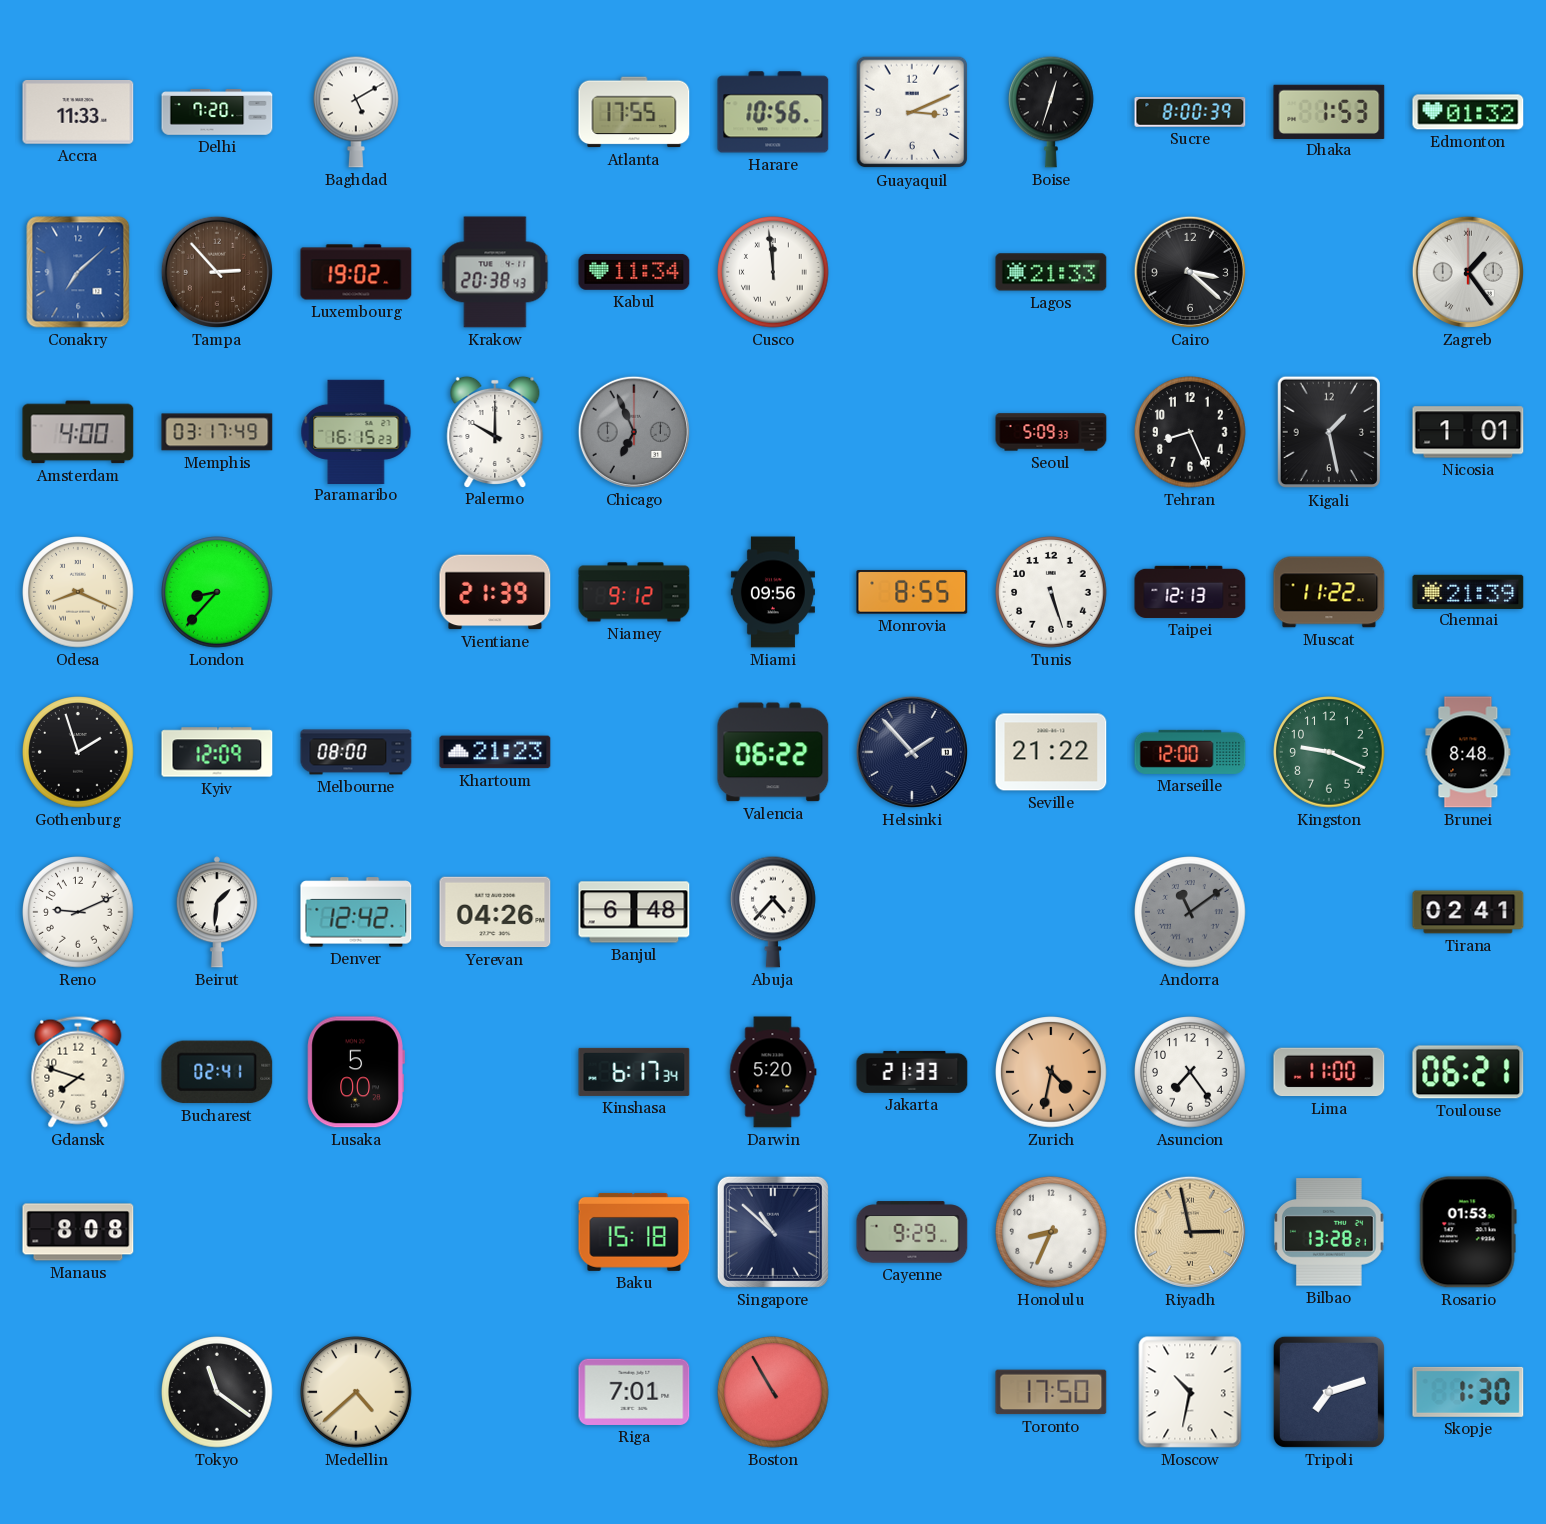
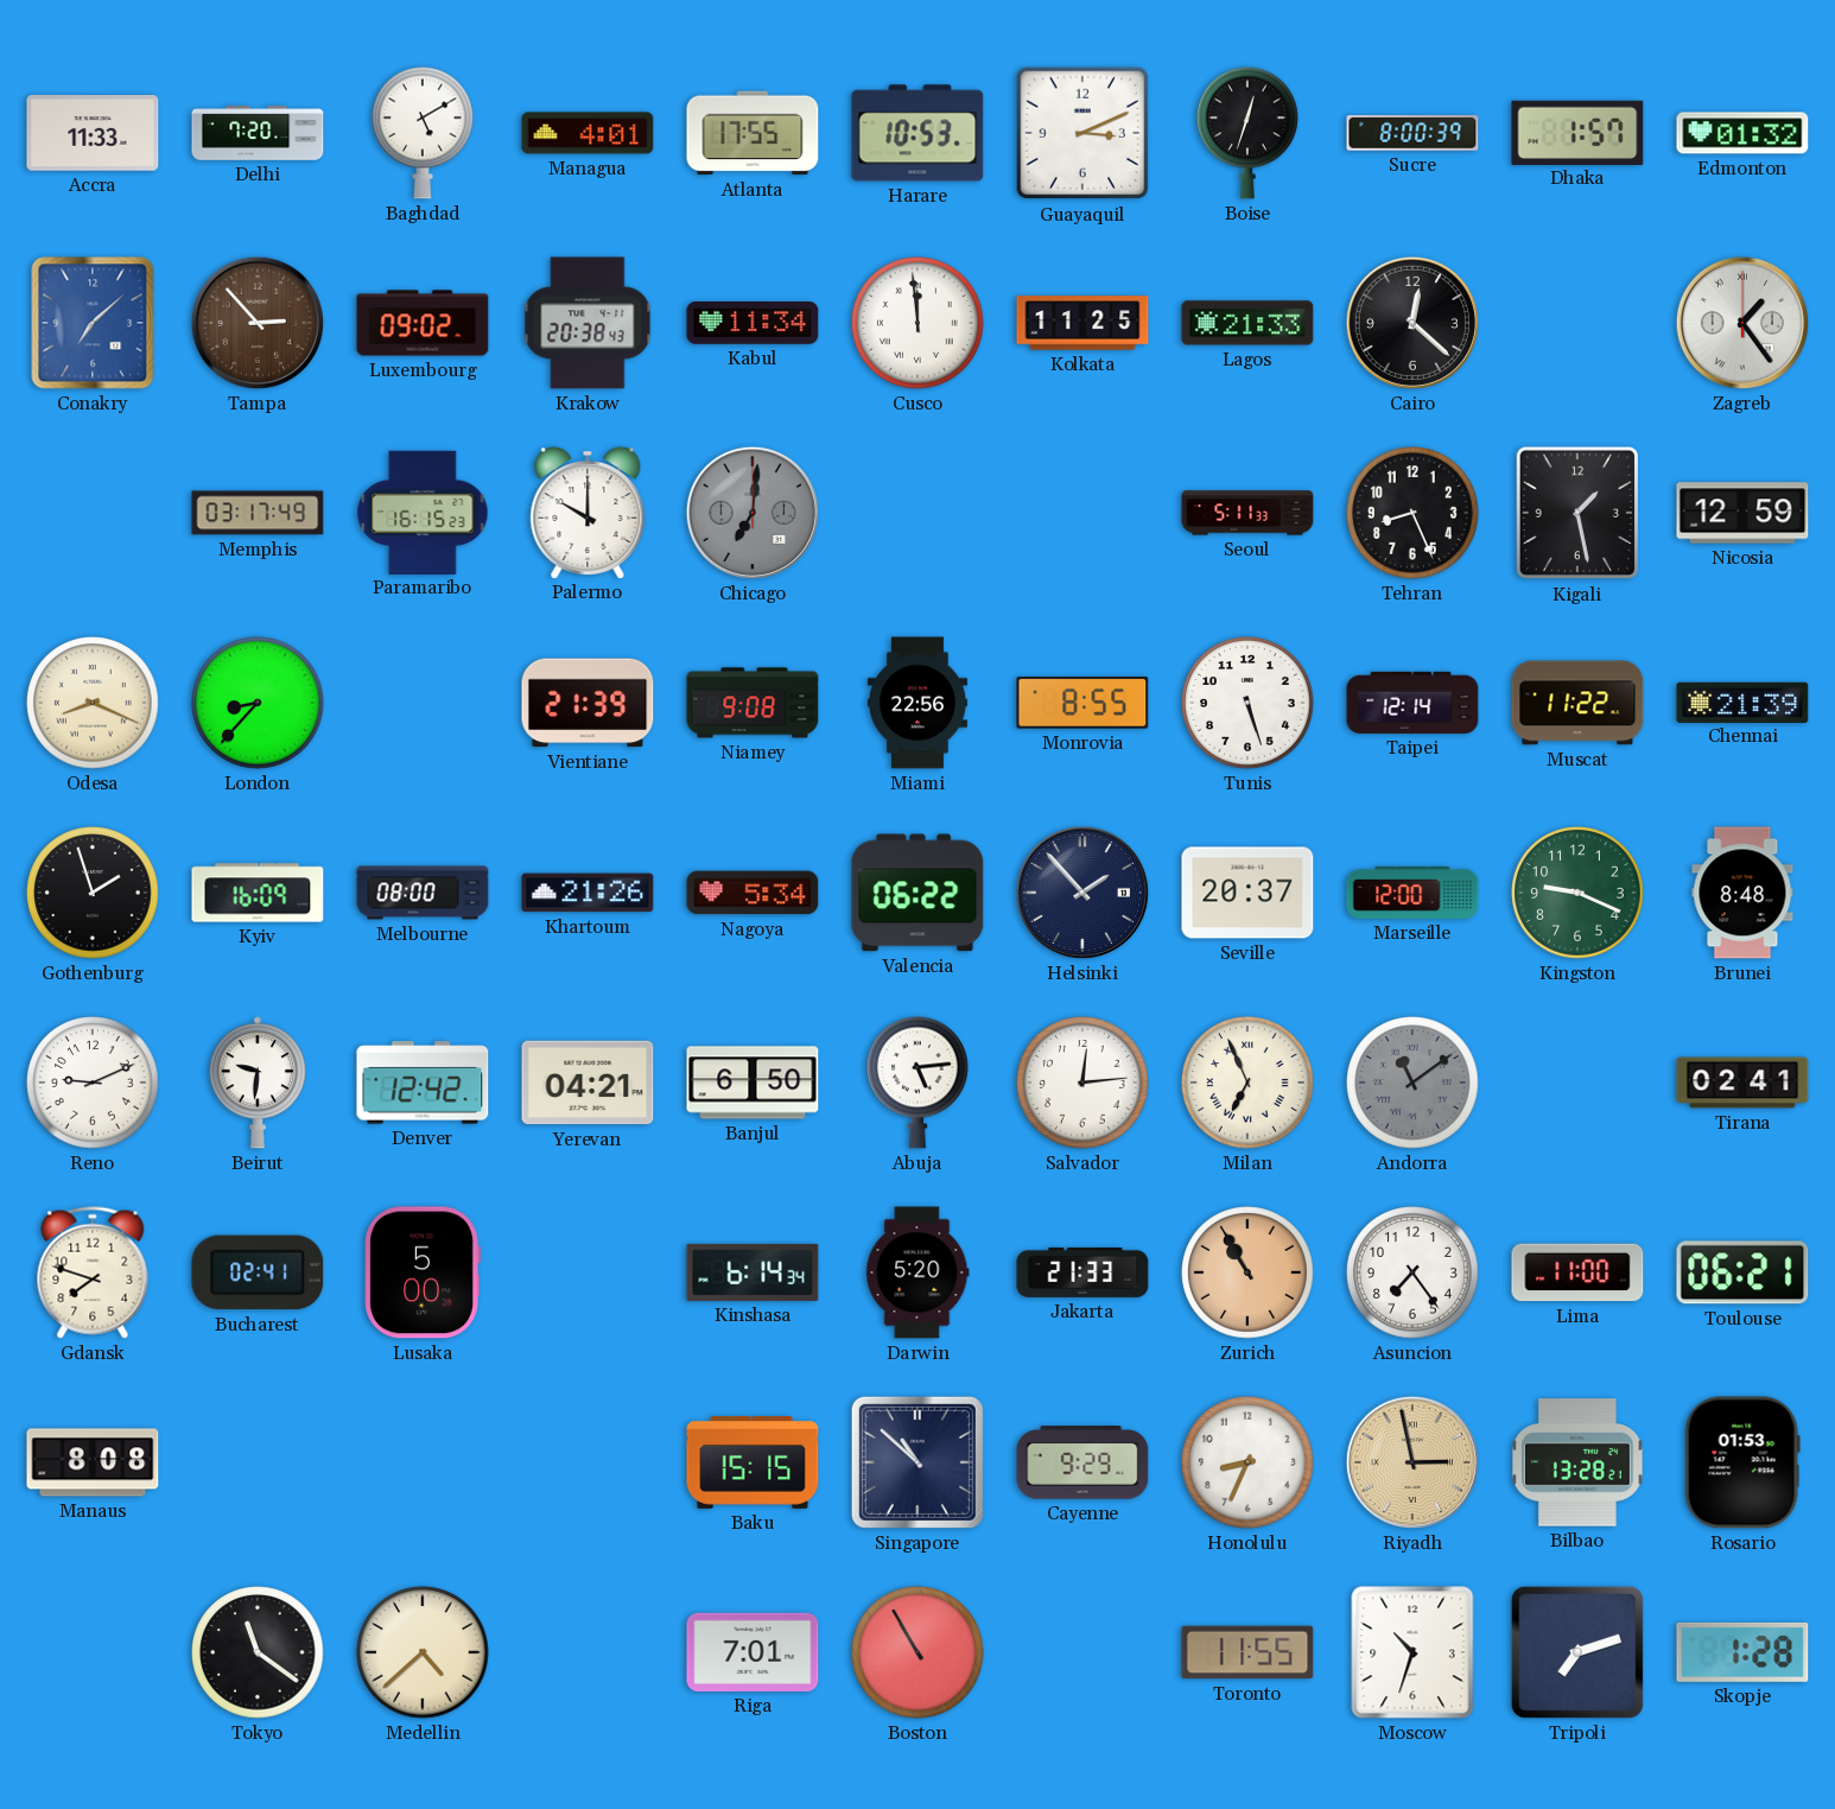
Managua: none -> 4:01 (588, 133)
Harare: 10:56 -> 10:53 (917, 133)
Dhaka: 1:53 -> 1:57 (1577, 132)
Luxembourg: 19:02 -> 09:02 (423, 323)
Kolkata: none -> 11:25 (1082, 323)
Cairo: 3:22 -> 12:22 (1412, 323)
Amsterdam: 4:00 -> none (78, 432)
Chicago: 6:56 -> 7:01 (753, 513)
Seoul: 5:09 -> 5:11 (1247, 513)
Nicosia: 1:01 -> 12:59 (1742, 513)
Niamey: 9:12 -> 9:08 (753, 703)
Miami: 09:56 -> 22:56 (917, 703)
Taipei: 12:13 -> 12:14 (1412, 703)
Kyiv: 12:09 -> 16:09 (258, 893)
Khartoum: 21:23 -> 21:26 (588, 893)
Nagoya: none -> 5:34 (753, 893)
Seville: 21:22 -> 20:37 (1247, 893)
Beirut: 1:31 -> 9:31 (258, 1083)
Yerevan: 04:26 -> 04:21 (588, 1083)
Banjul: 6:48 -> 6:50 (753, 1083)
Abuja: 4:37 -> 5:14 (919, 1083)
Salvador: none -> 12:14 (1082, 1083)
Milan: none -> 6:56 (1247, 1083)
Kinshasa: 6:17 -> 6:14 (753, 1272)
Zurich: 4:32 -> 10:55 (1247, 1272)
Baku: 15:18 -> 15:15 (753, 1462)
Toronto: 17:50 -> 11:55 (1247, 1652)
Moscow: 10:32 -> 10:33 (1412, 1652)
Skopje: 1:30 -> 1:28 (1742, 1652)
